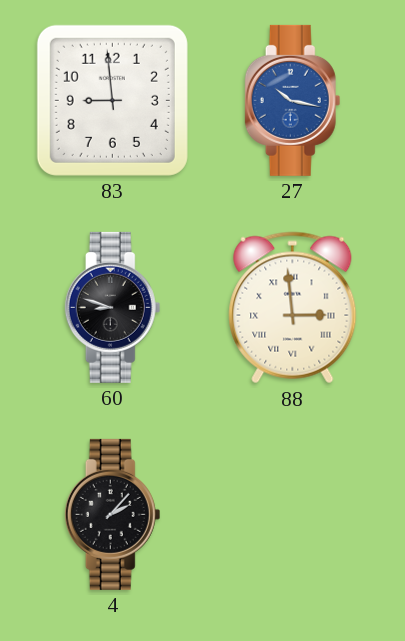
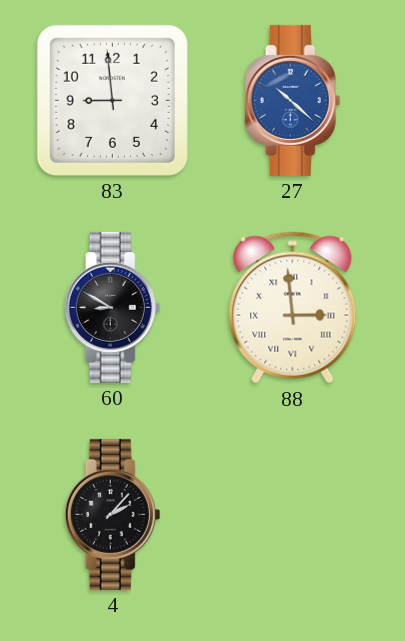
27: 10:17 -> 10:22 (293, 100)
60: 8:48 -> 8:50 (113, 307)
